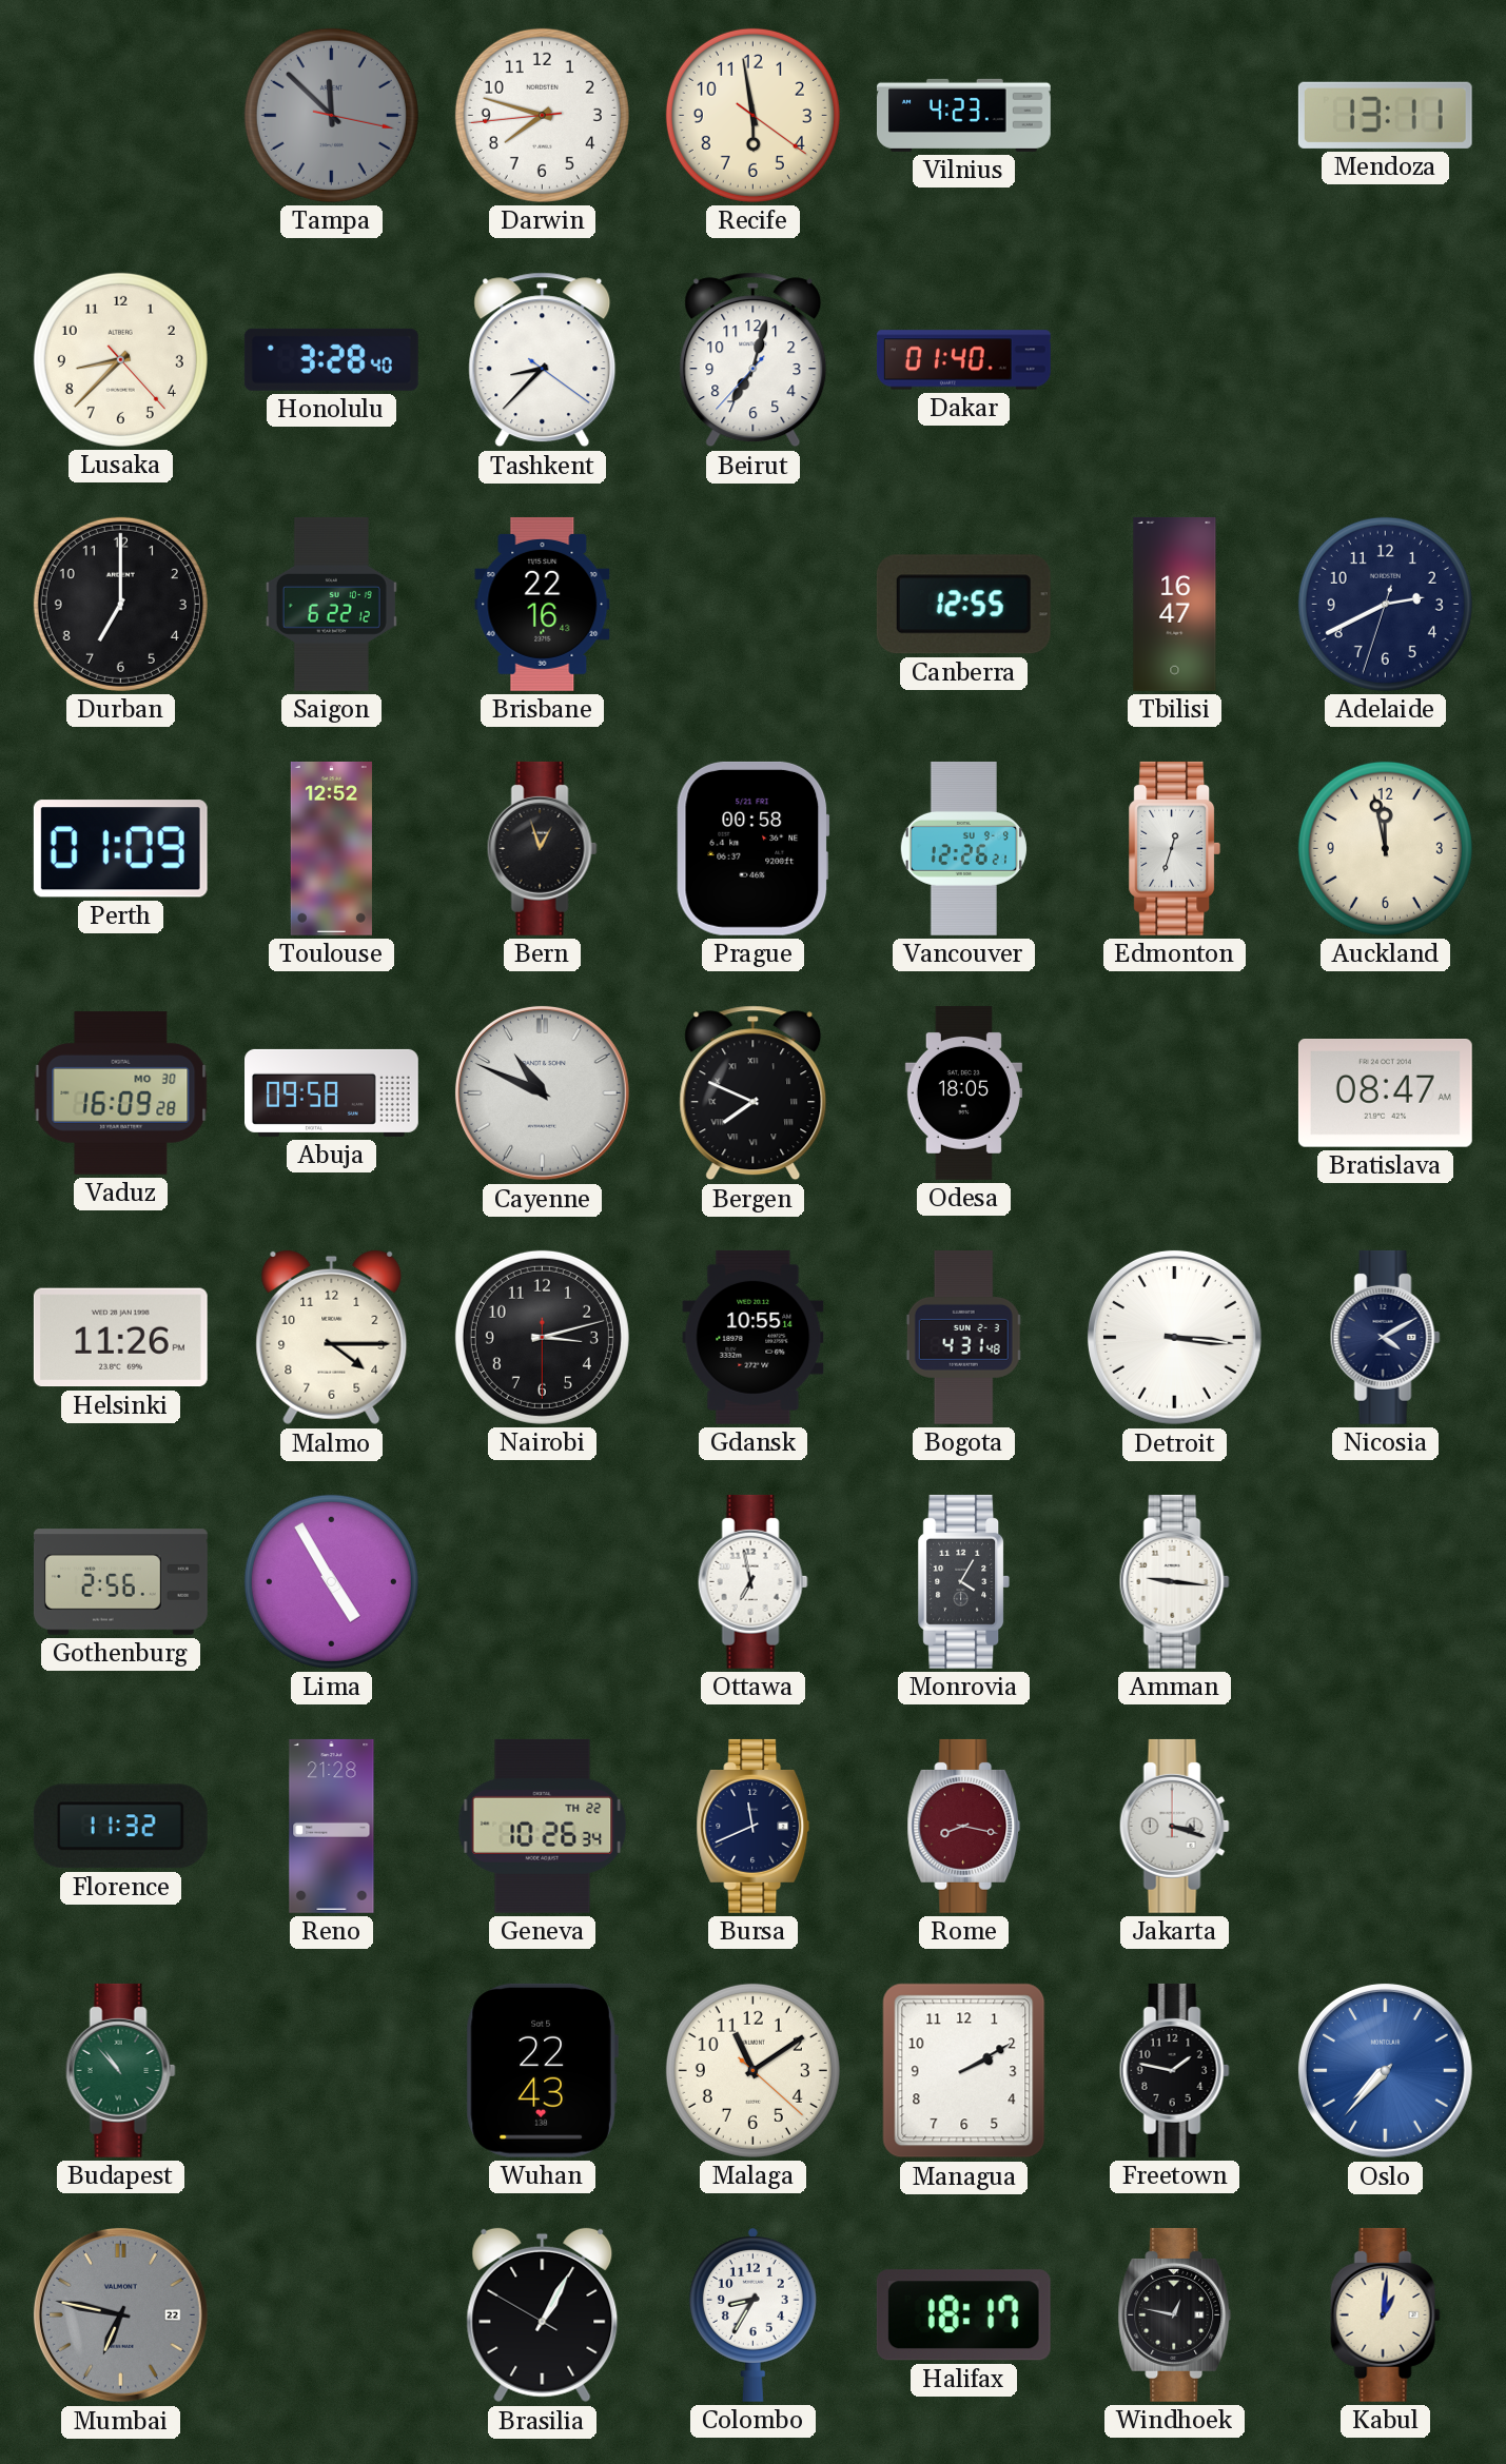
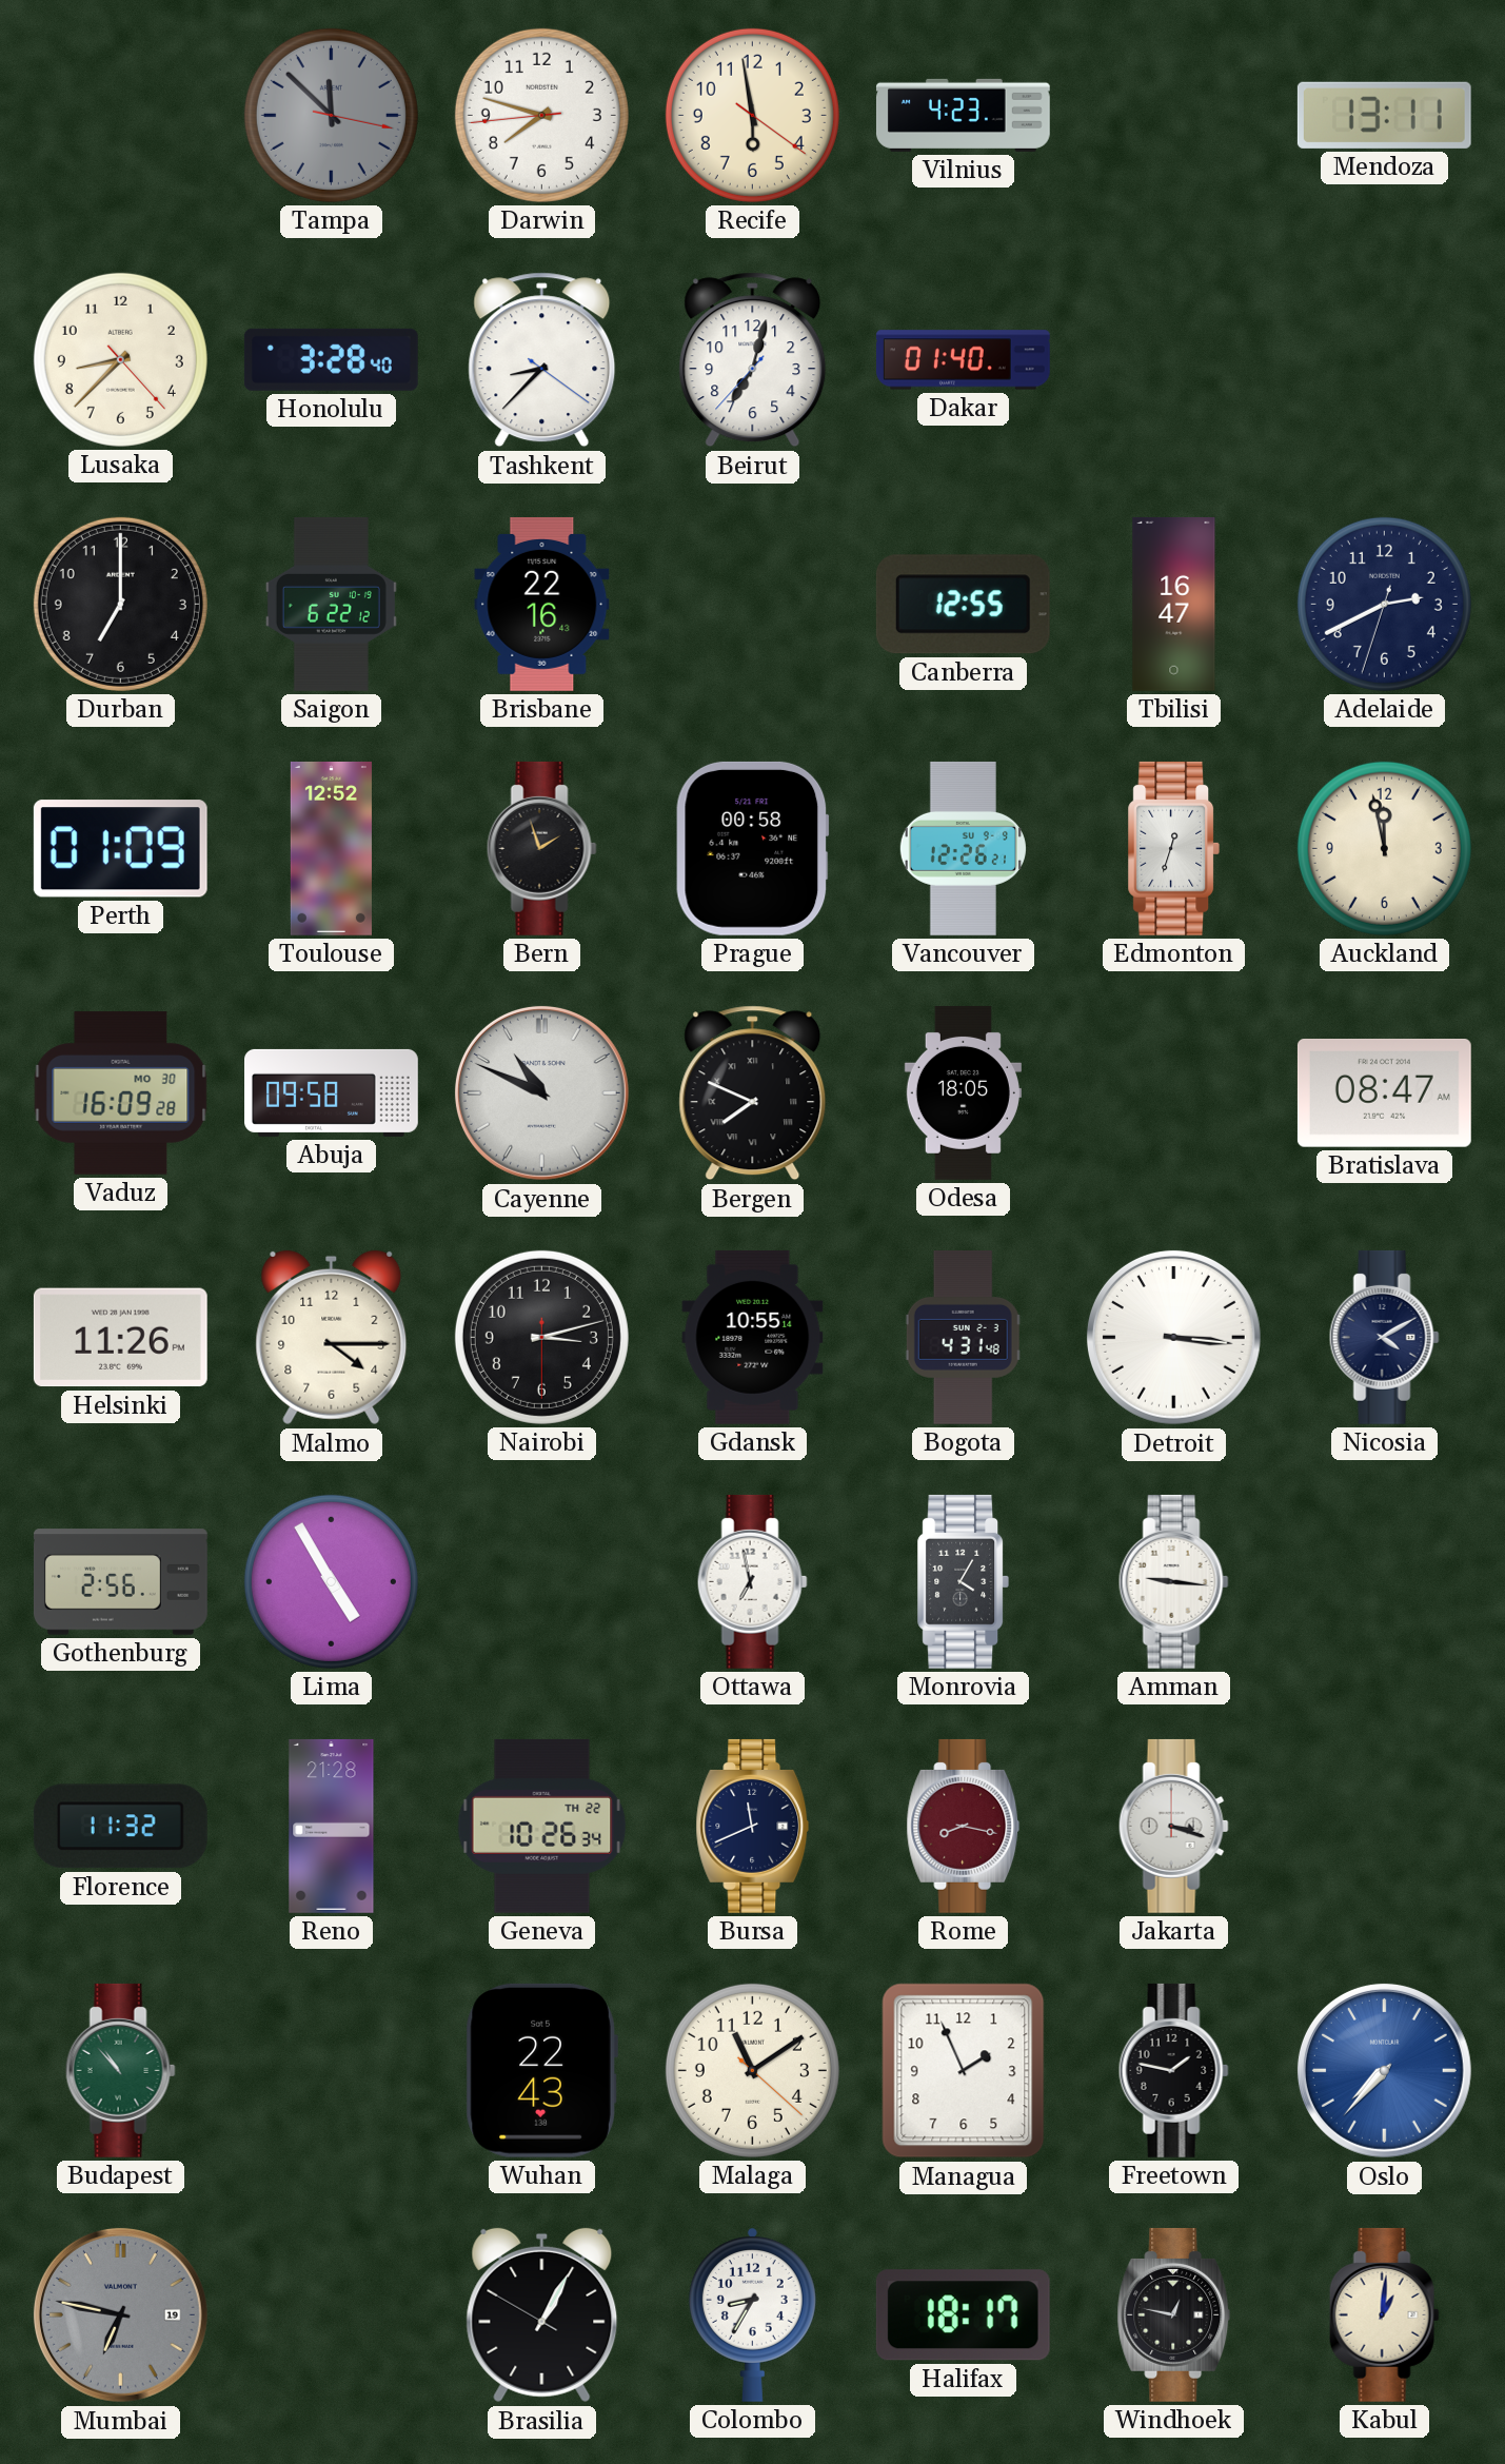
Bern: 12:57 -> 1:57 (541, 848)
Managua: 2:10 -> 1:56 (964, 2071)
Mumbai date: 22 -> 19 (120, 2314)
